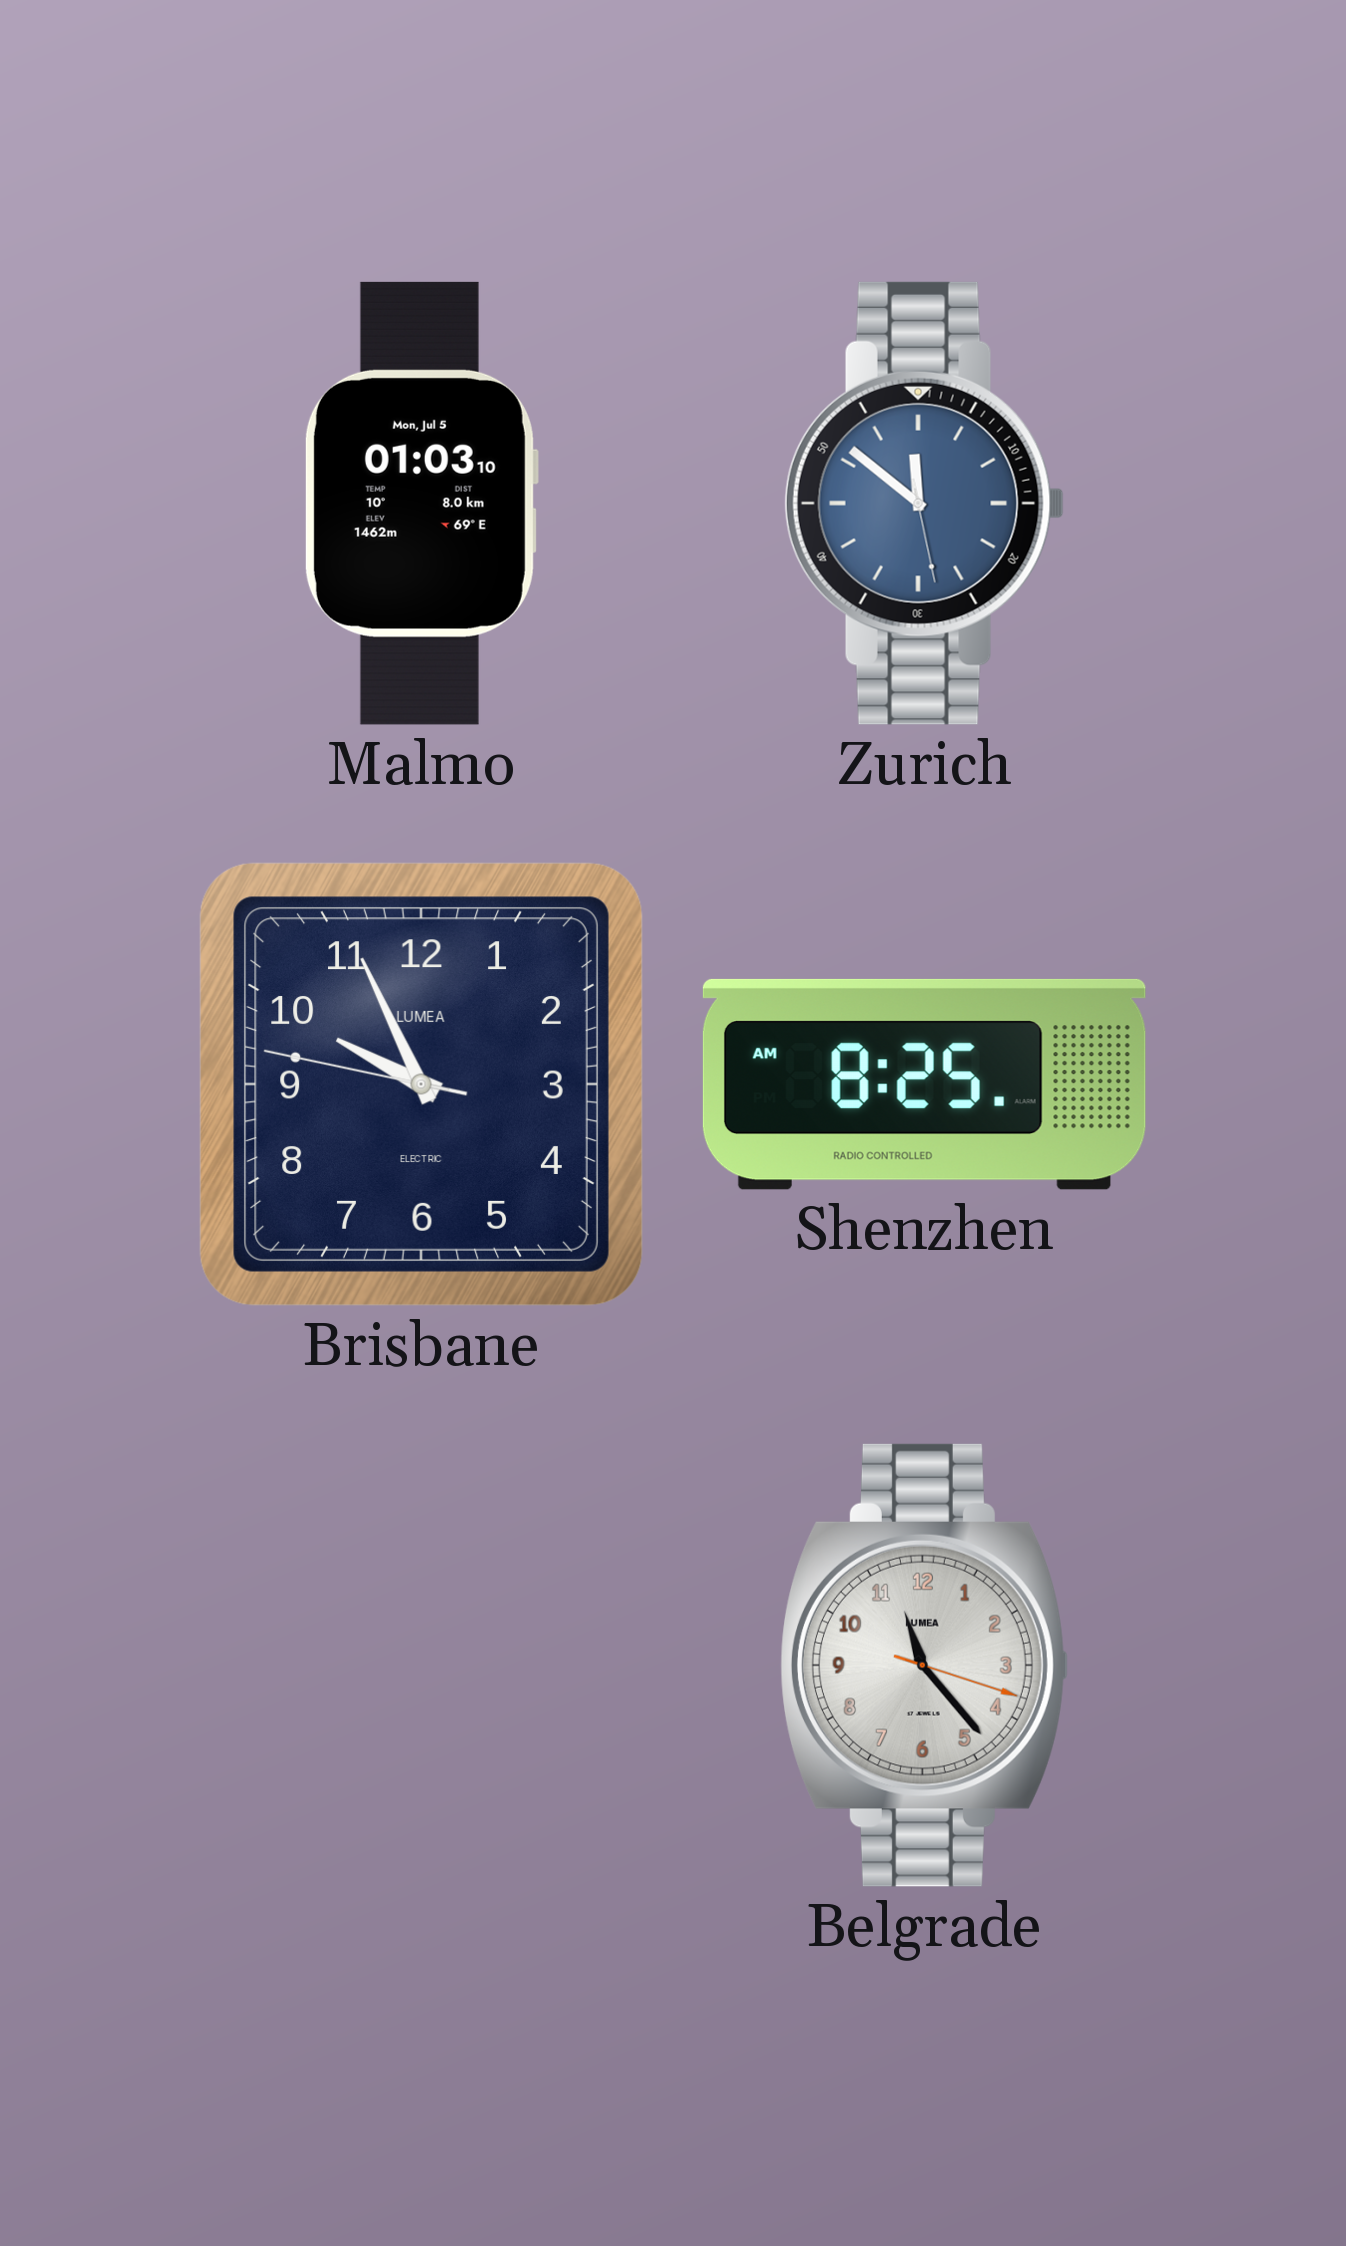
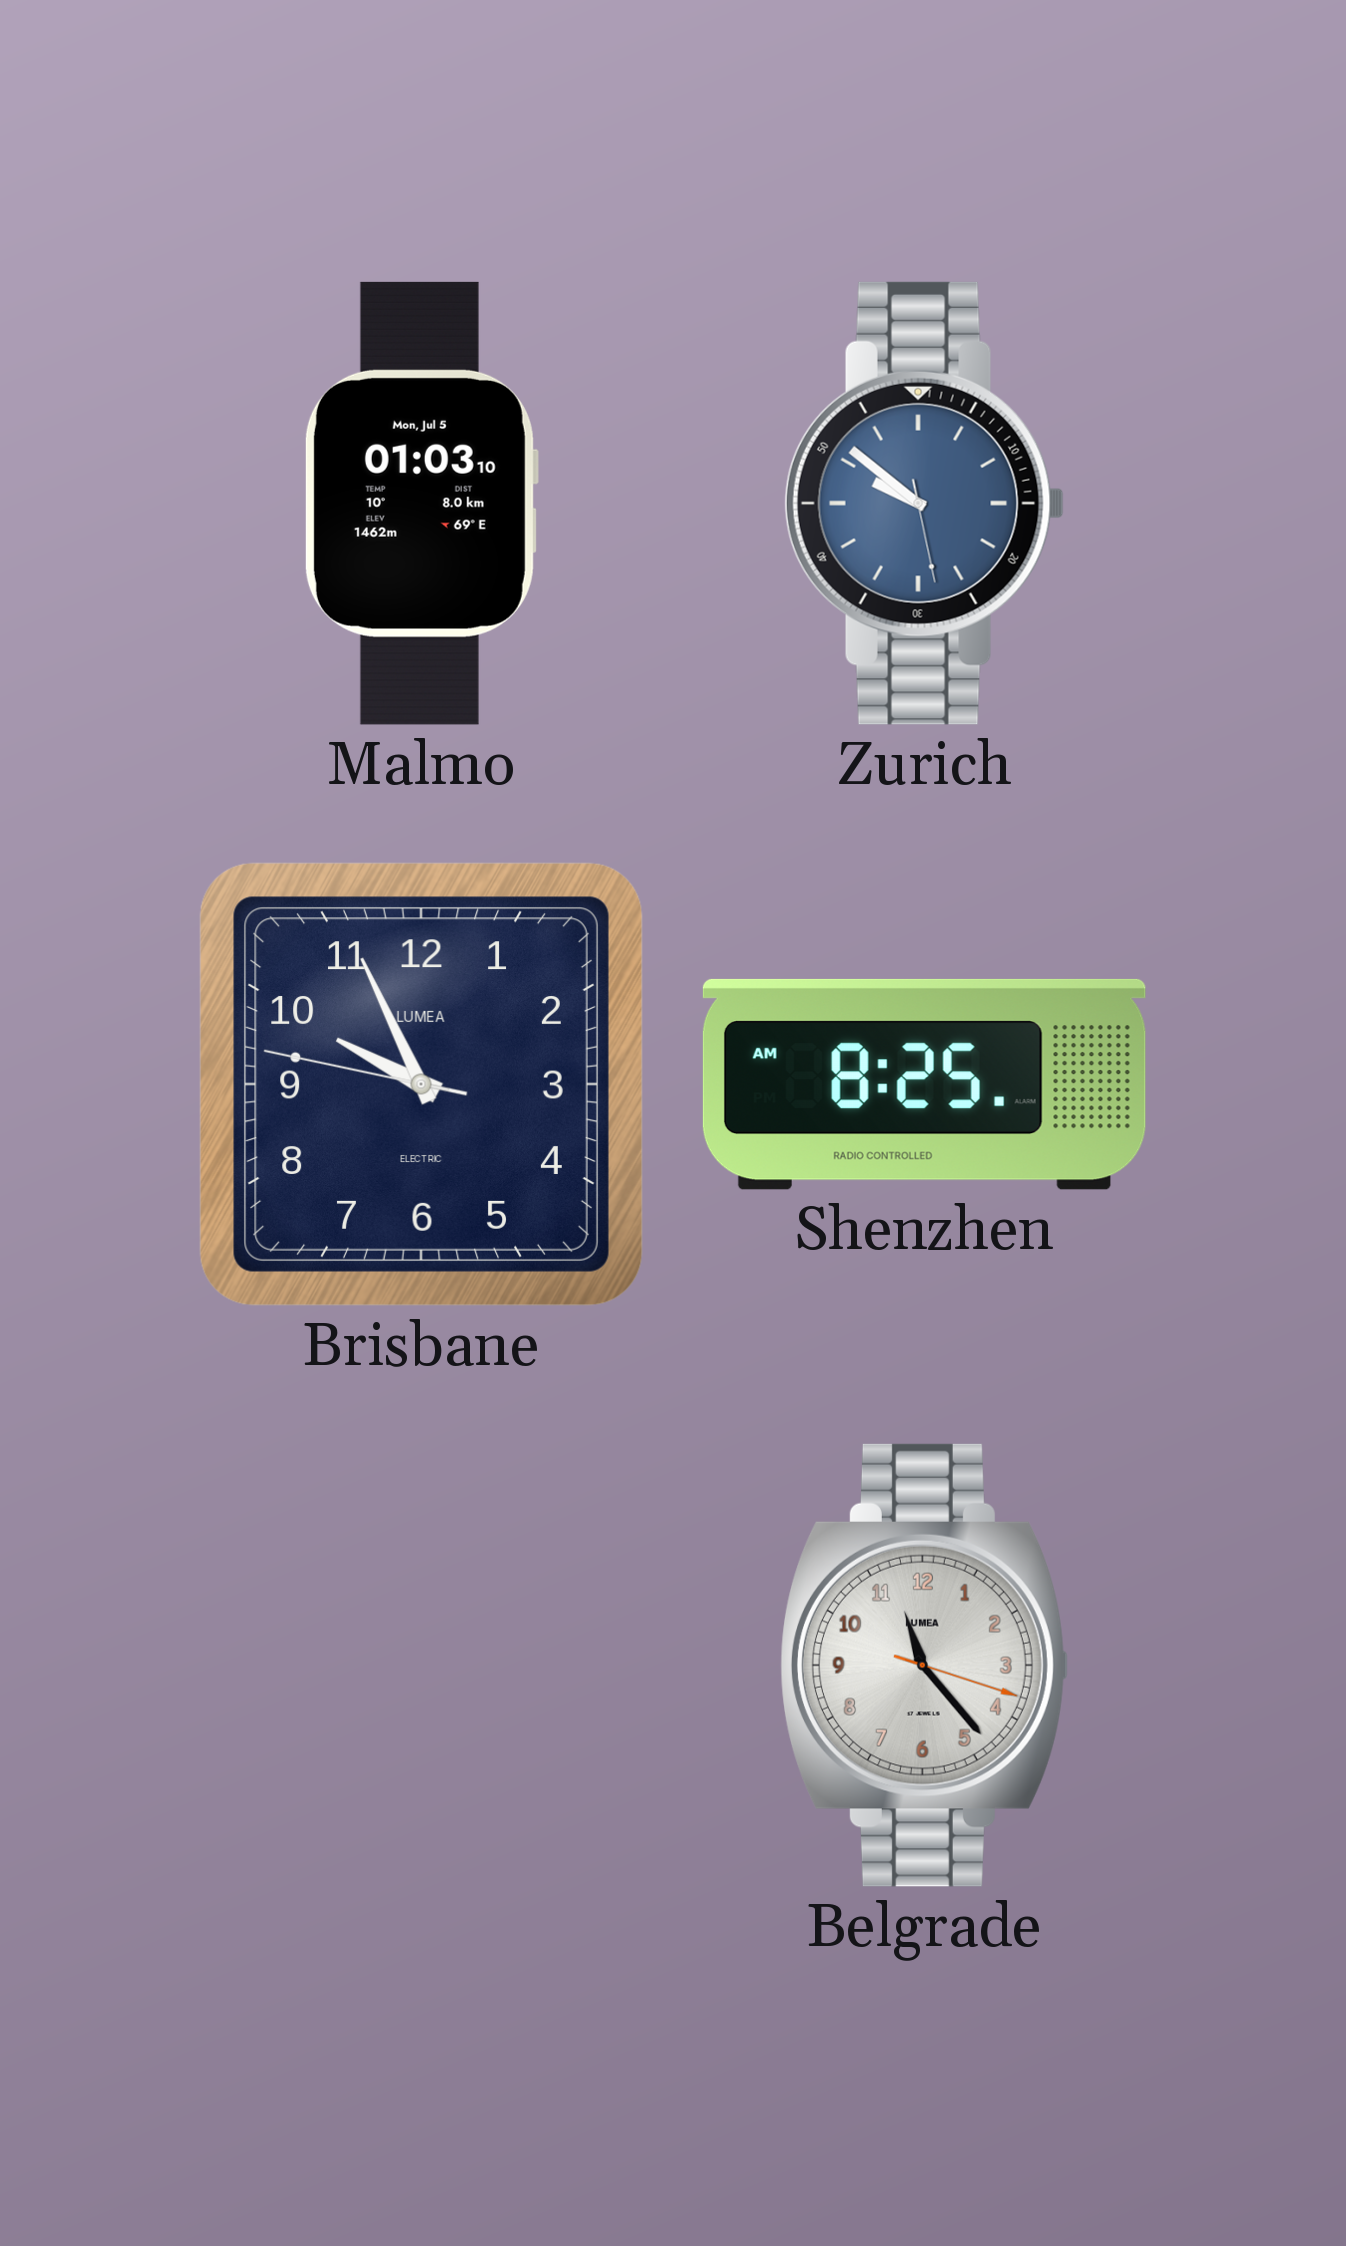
Zurich: 11:51 -> 9:51 (924, 503)
